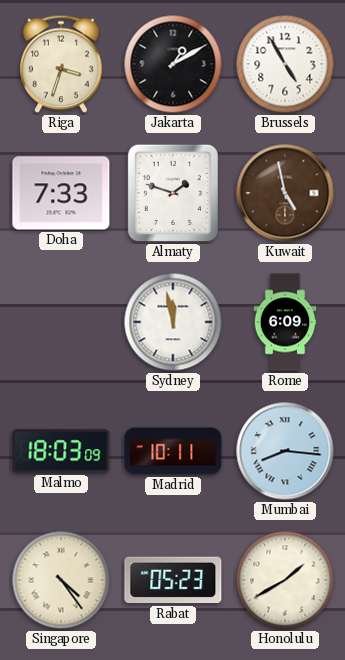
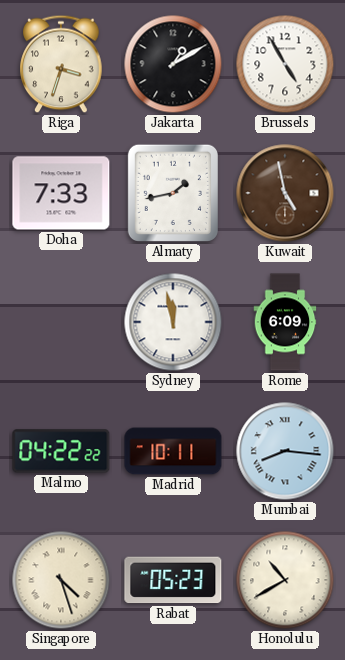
Almaty: 1:48 -> 1:43 (173, 193)
Malmo: 18:03 -> 04:22 (61, 451)
Singapore: 4:24 -> 4:27 (61, 580)
Honolulu: 1:40 -> 10:40 (285, 580)
